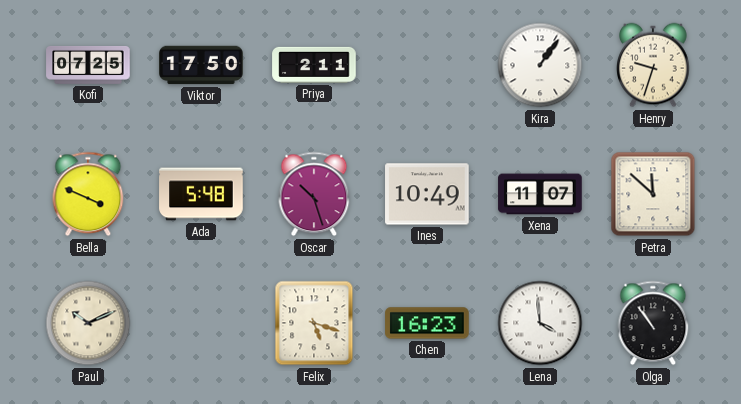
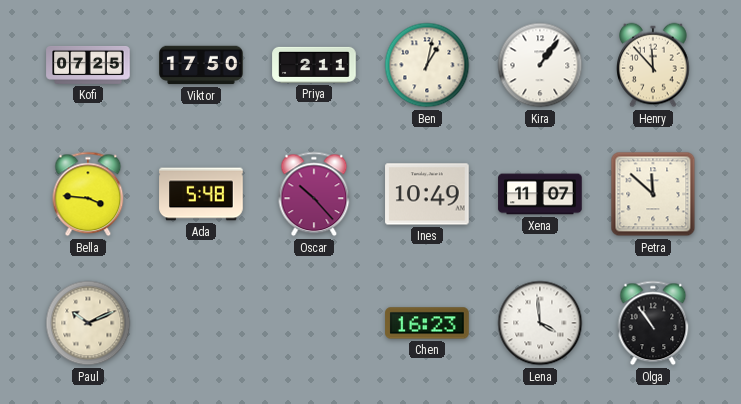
Ben: none -> 1:02 (427, 65)
Henry: 9:33 -> 11:53 (653, 65)
Bella: 3:49 -> 3:46 (88, 194)
Oscar: 10:27 -> 10:23 (314, 194)
Felix: 5:18 -> none (314, 323)
